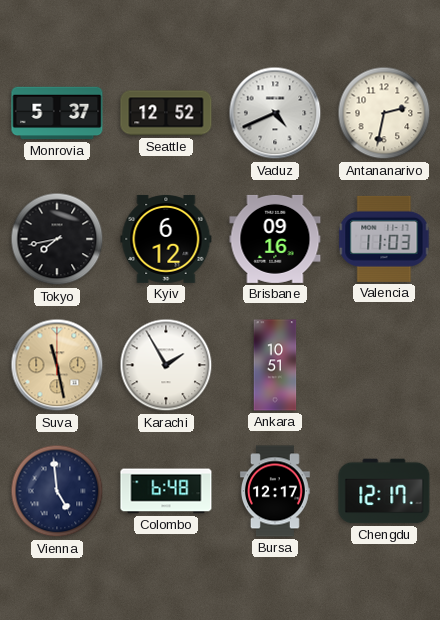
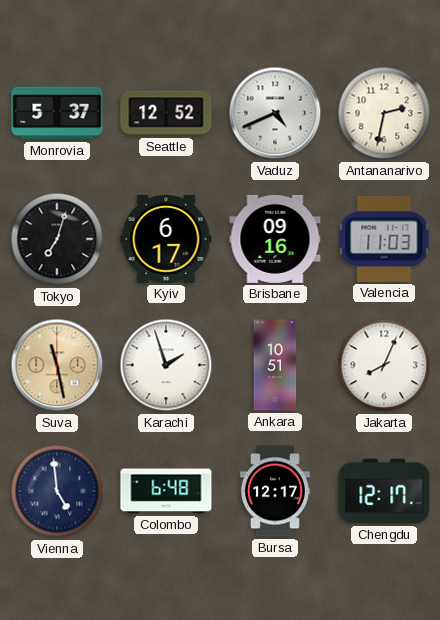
Tokyo: 7:43 -> 7:03 (57, 239)
Kyiv: 6:12 -> 6:17 (166, 239)
Karachi: 1:55 -> 1:57 (166, 365)
Jakarta: none -> 8:04 (384, 365)
